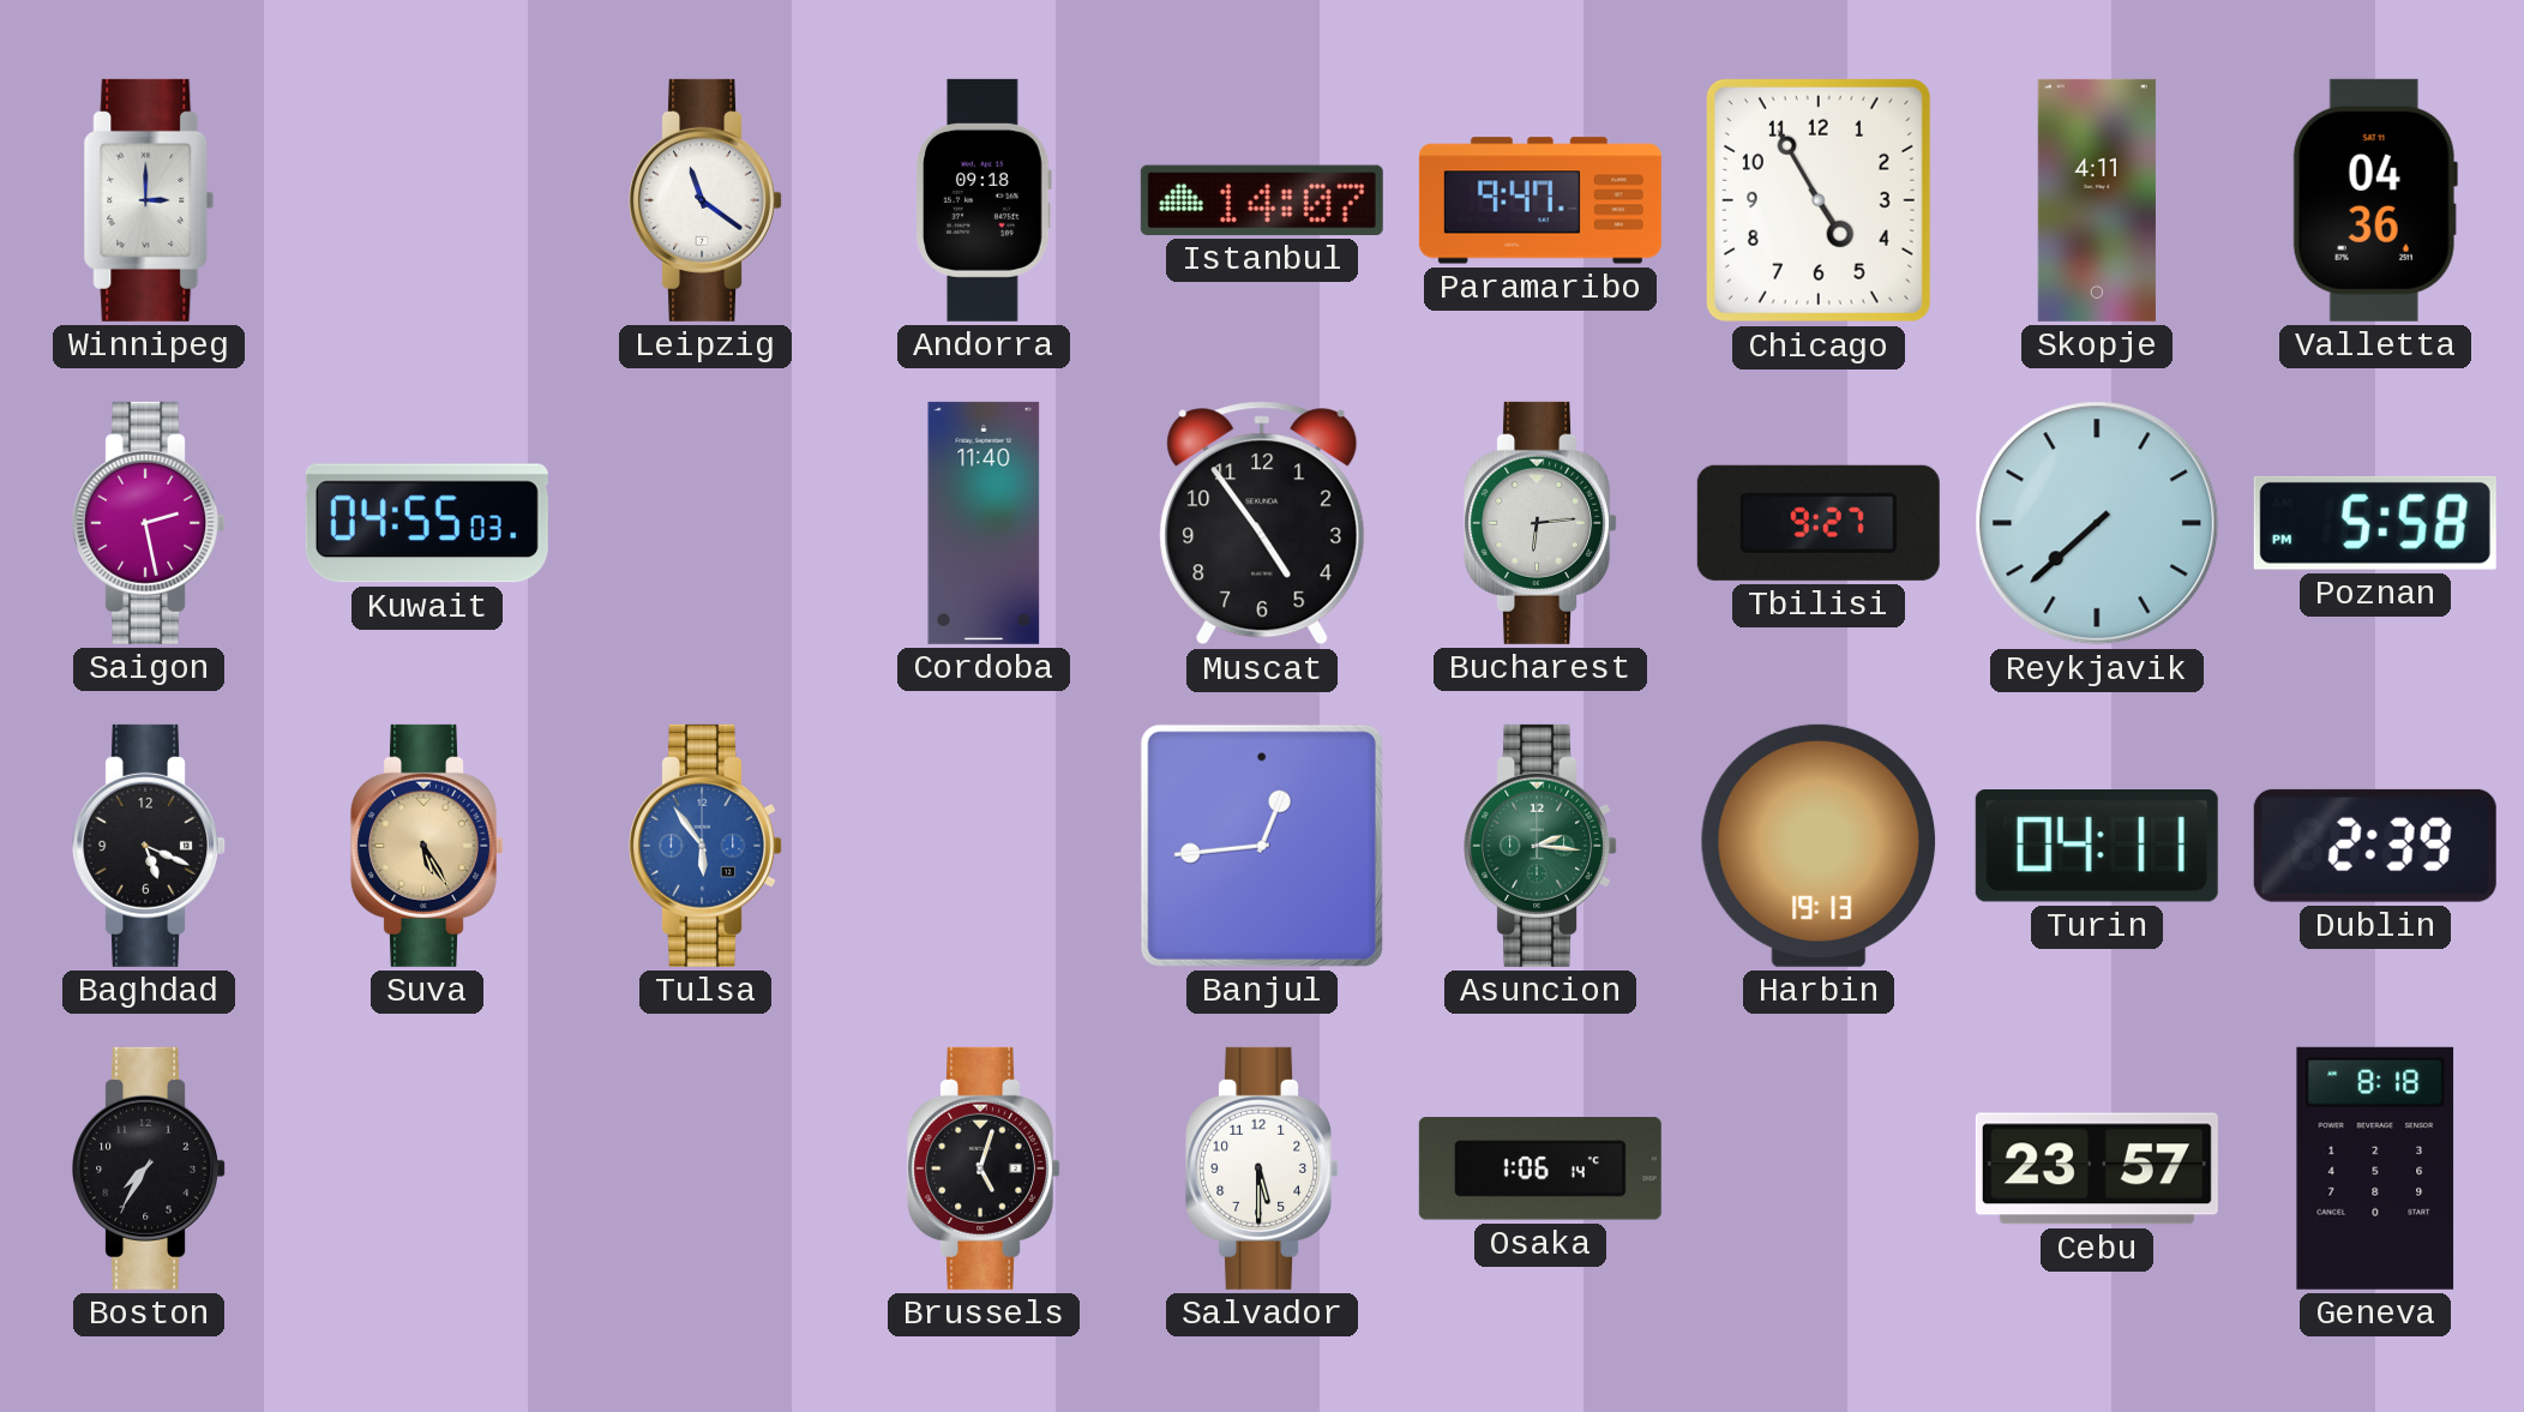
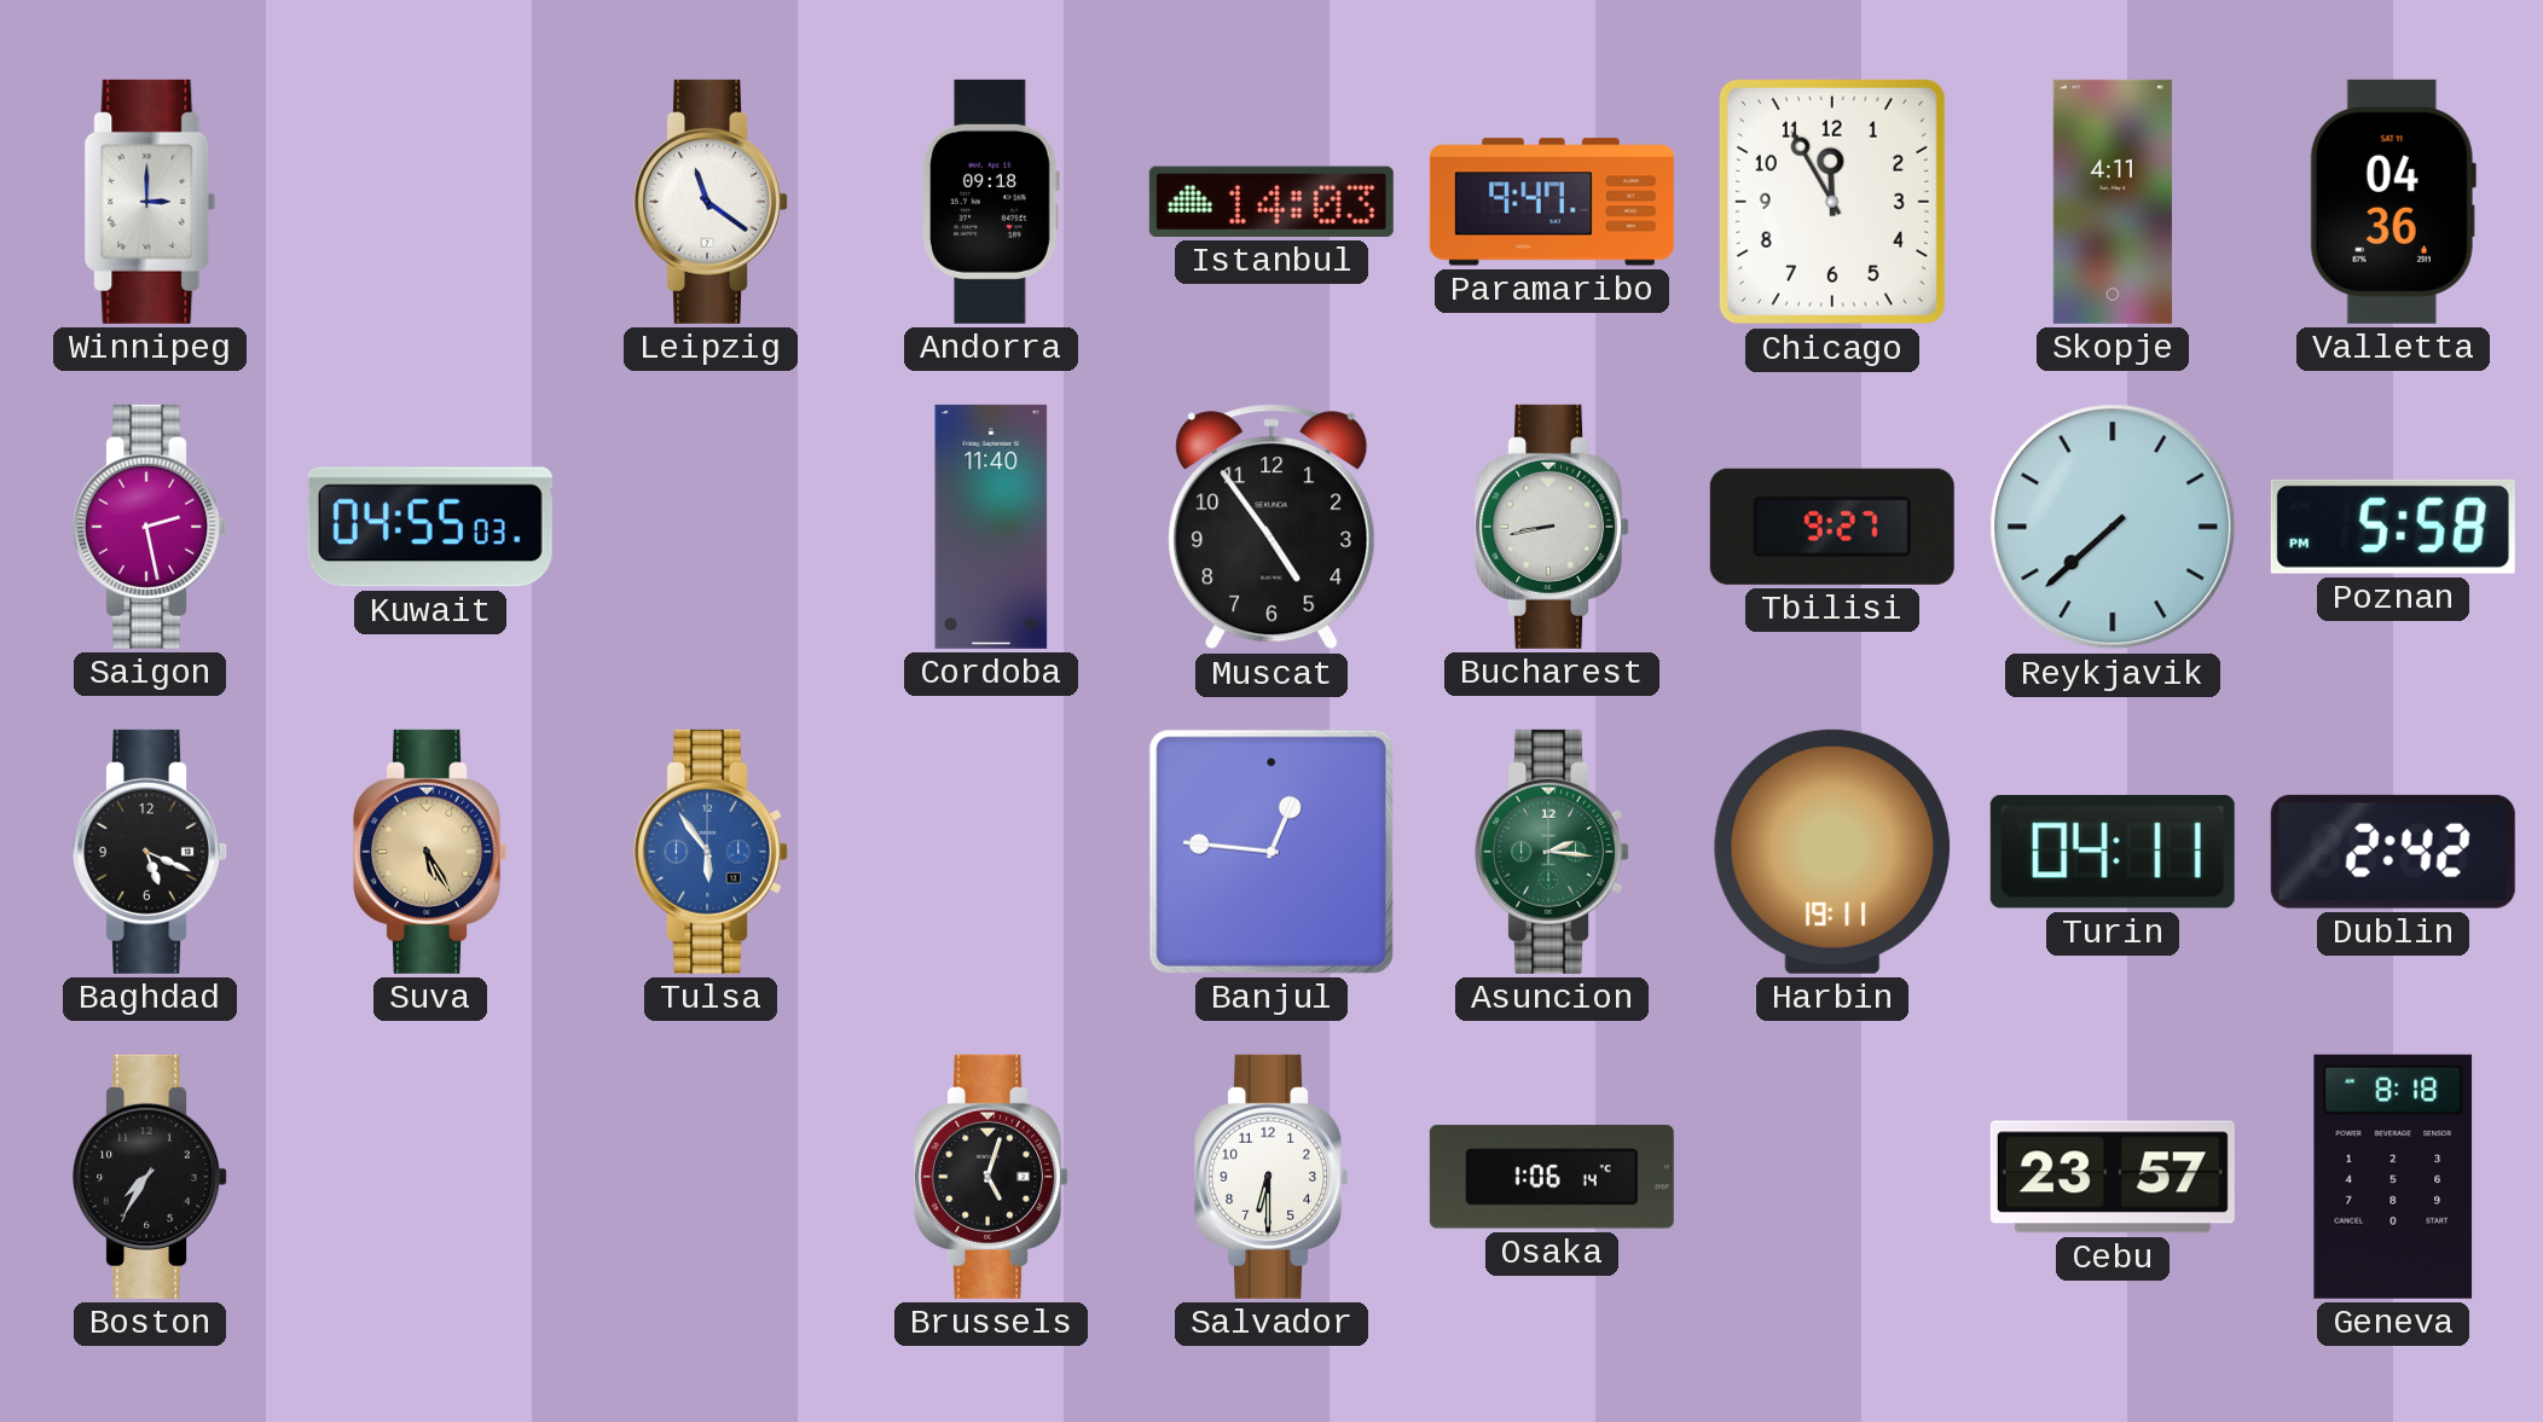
Istanbul: 14:07 -> 14:03 (1271, 202)
Chicago: 4:55 -> 11:55 (1832, 202)
Bucharest: 6:14 -> 8:43 (1553, 527)
Banjul: 12:44 -> 12:46 (1271, 852)
Harbin: 19:13 -> 19:11 (1832, 852)
Dublin: 2:39 -> 2:42 (2393, 852)
Salvador: 5:30 -> 6:30 (1273, 1177)
